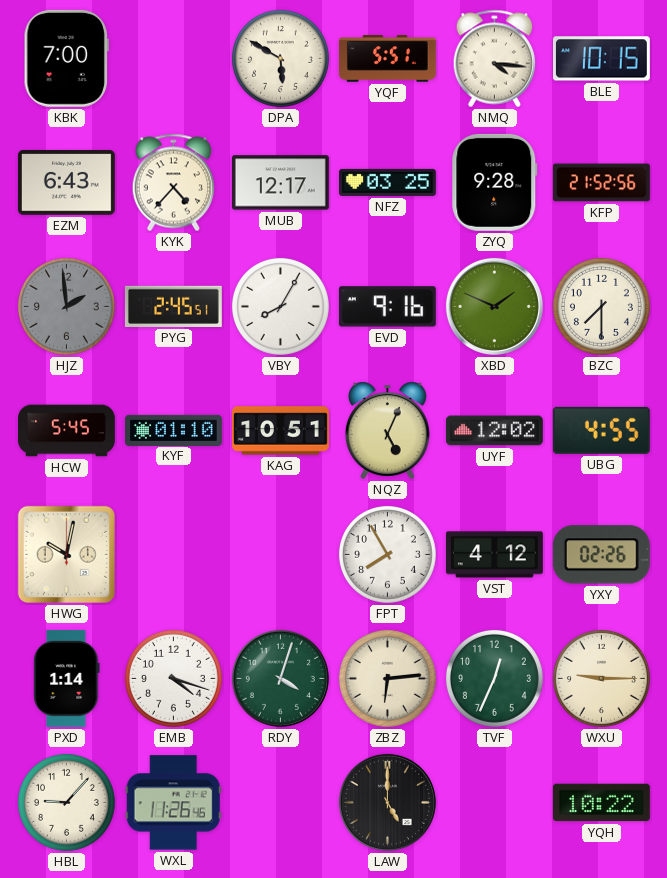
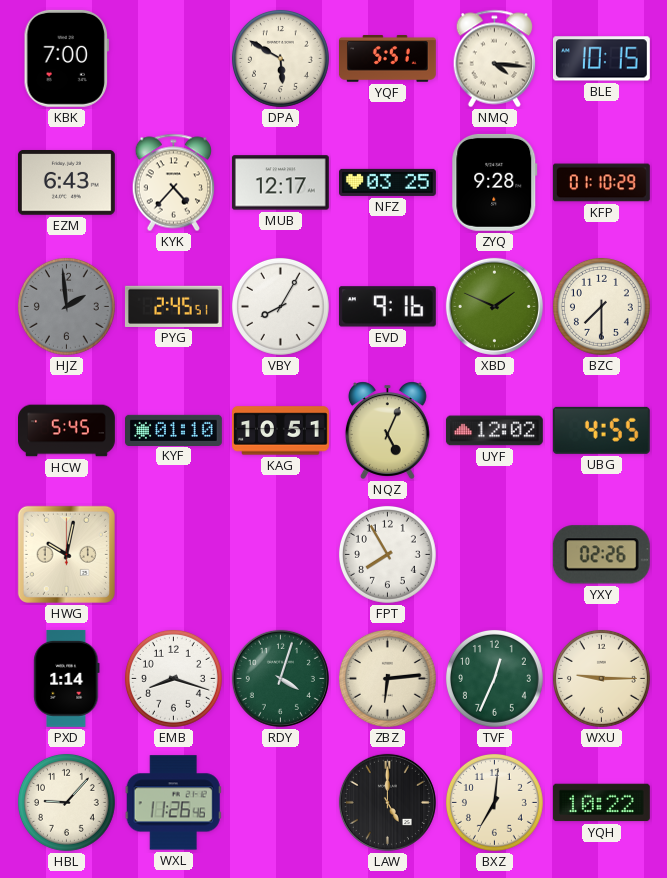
KFP: 21:52 -> 01:10 (601, 183)
VST: 4:12 -> none (494, 555)
EMB: 4:18 -> 8:18 (173, 678)
BXZ: none -> 7:01 (494, 802)
